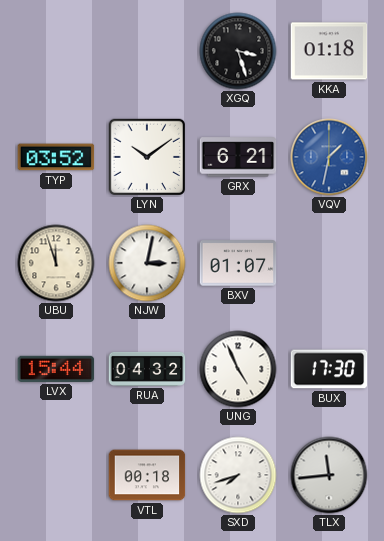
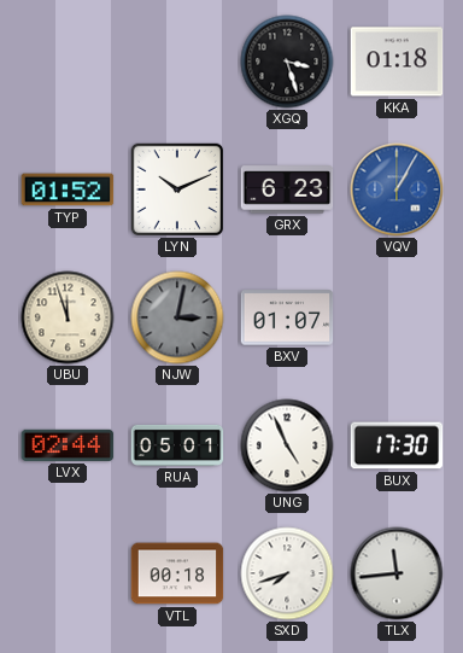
TYP: 03:52 -> 01:52 (68, 190)
LYN: 10:09 -> 10:11 (177, 190)
GRX: 6:21 -> 6:23 (287, 190)
VQV: 1:32 -> 1:05 (397, 190)
NJW dial: white -> grey (177, 317)
LVX: 15:44 -> 02:44 (68, 445)
RUA: 04:32 -> 05:01 (177, 445)
